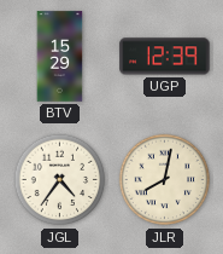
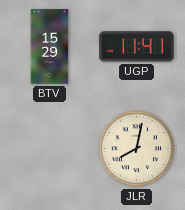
UGP: 12:39 -> 11:41 (137, 47)
JGL: 4:36 -> none (60, 180)
